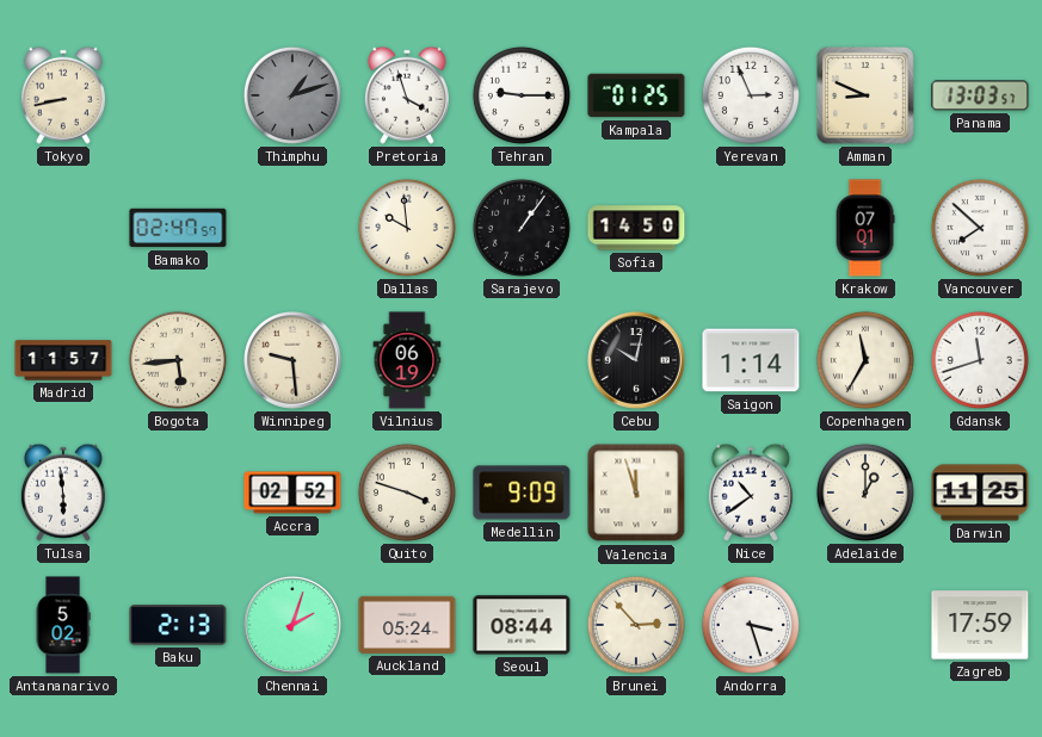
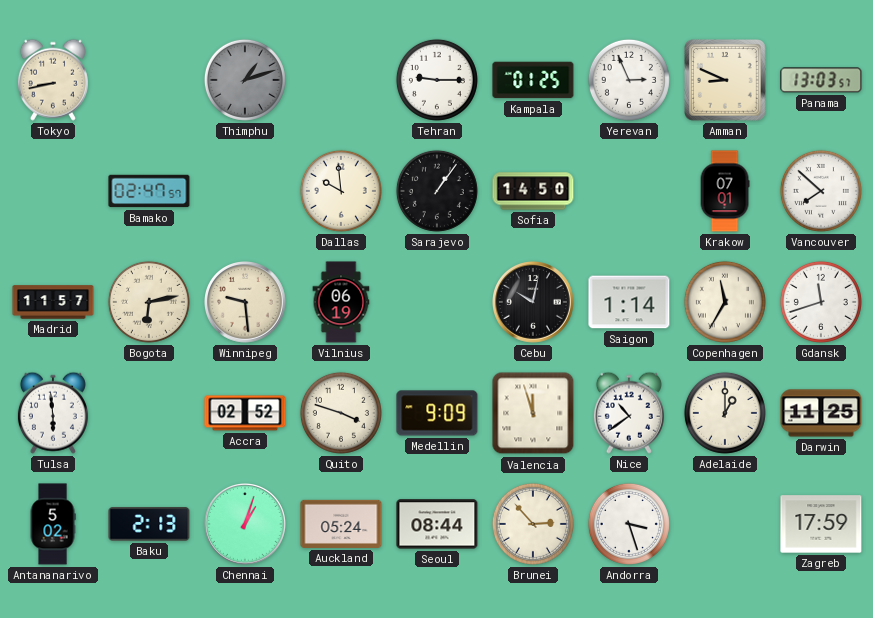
Pretoria: 3:57 -> none (407, 95)
Bogota: 5:44 -> 6:13 (149, 302)
Chennai: 2:03 -> 1:03 (246, 525)
